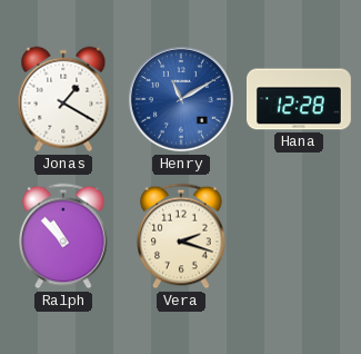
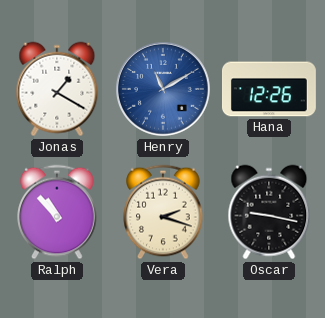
Hana: 12:28 -> 12:26 (269, 89)
Oscar: none -> 9:17 (269, 212)
